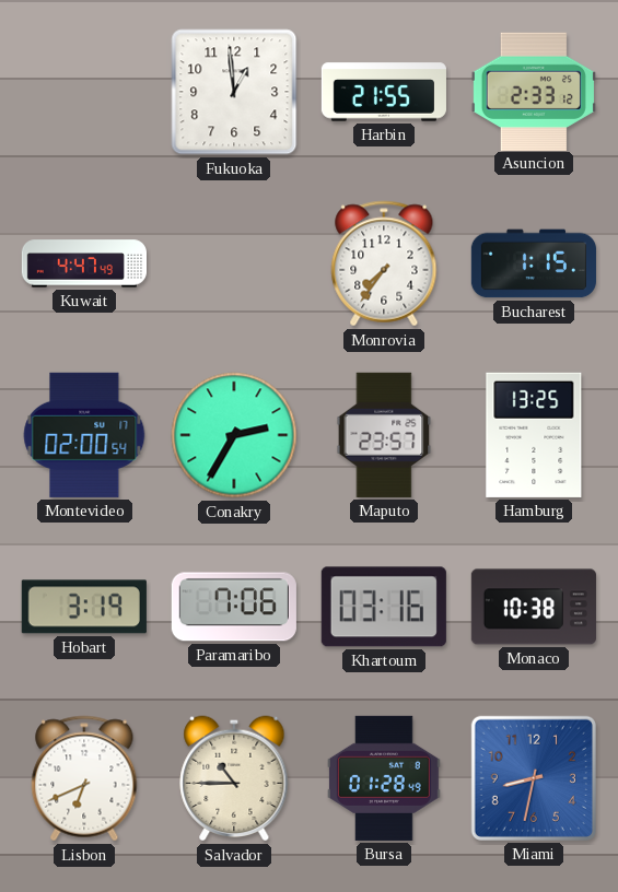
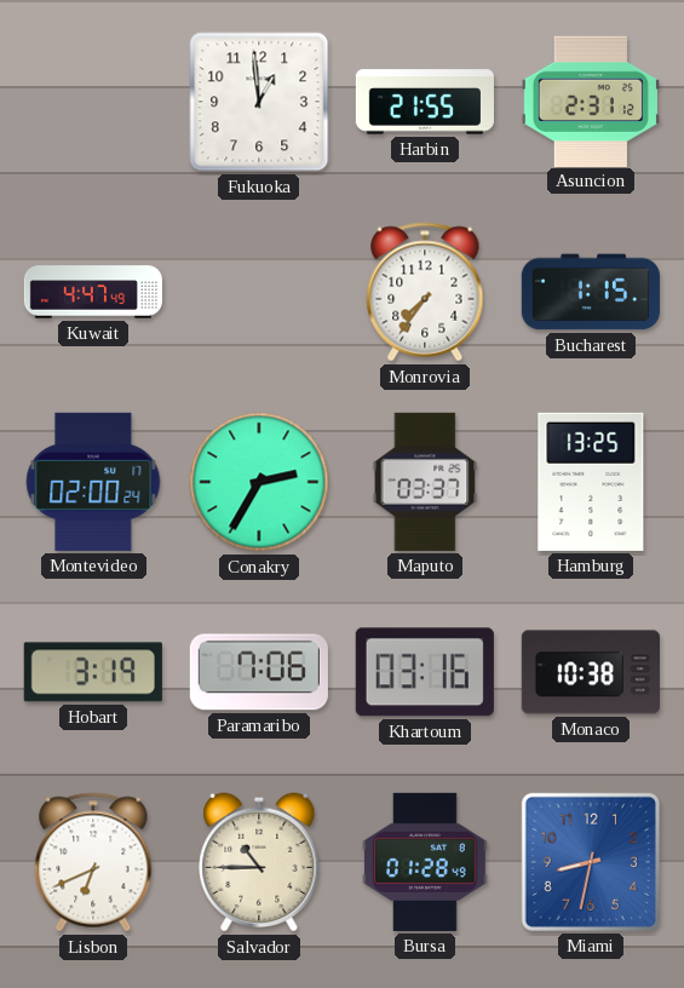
Asuncion: 2:33 -> 2:31 (591, 100)
Montevideo: 02:00:54 -> 02:00:24 (93, 482)
Maputo: 23:57 -> 03:37 (425, 482)
